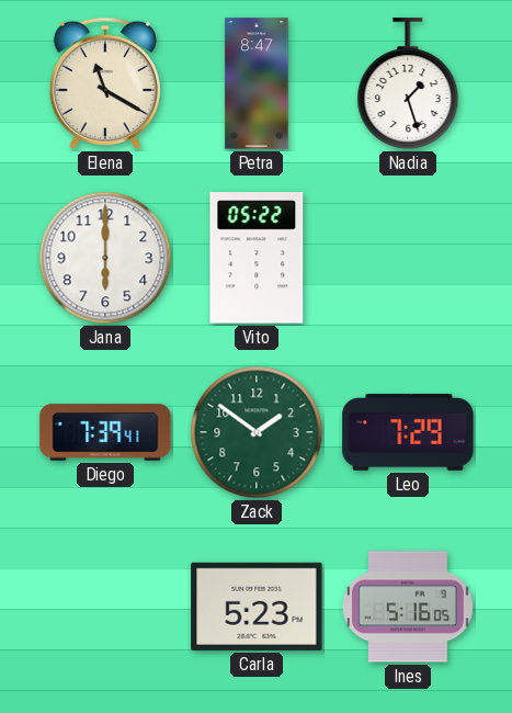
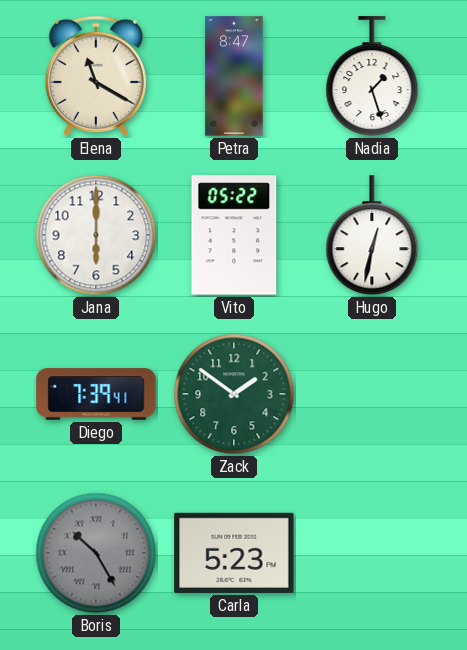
Hugo: none -> 12:32 (372, 236)
Leo: 7:29 -> none (408, 432)
Boris: none -> 10:25 (96, 553)
Ines: 5:16 -> none (408, 607)
